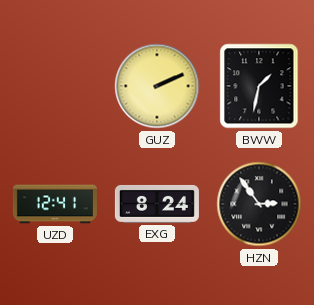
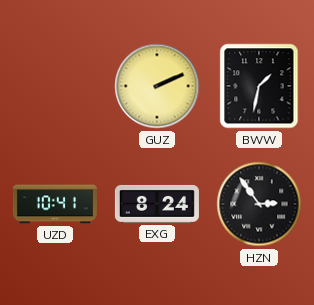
UZD: 12:41 -> 10:41 (55, 204)
